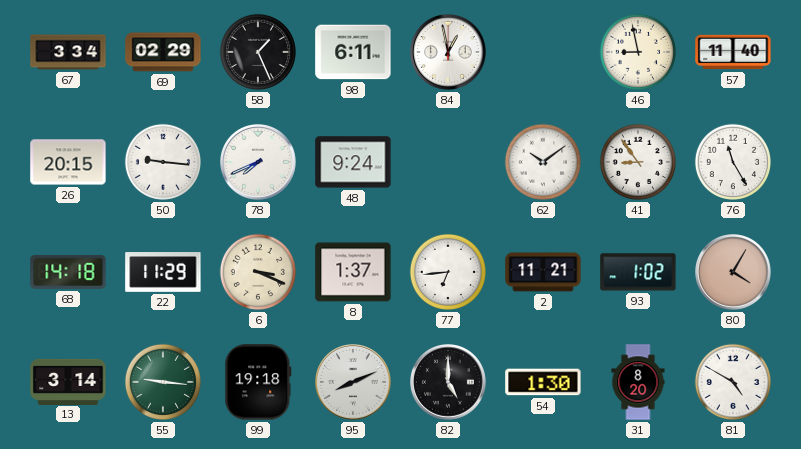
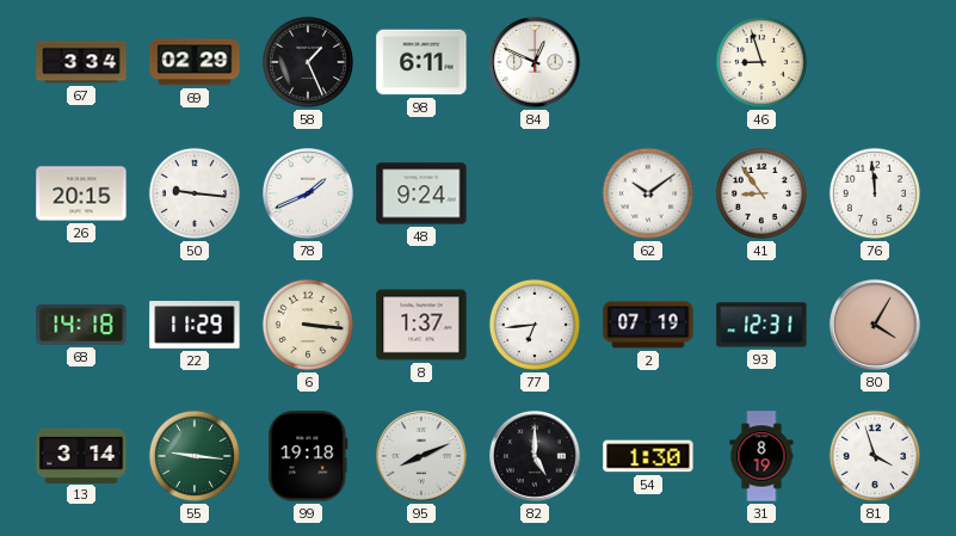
84: 12:58 -> 12:49 (536, 63)
46: 8:58 -> 8:57 (761, 62)
57: 11:40 -> none (733, 52)
78: 7:41 -> 1:41 (309, 195)
76: 11:25 -> 11:59 (875, 193)
6: 3:19 -> 3:16 (308, 325)
2: 11:21 -> 07:19 (648, 325)
93: 1:02 -> 12:31 (761, 325)
31: 8:20 -> 8:19 (761, 456)
81: 4:50 -> 3:57 (875, 456)
